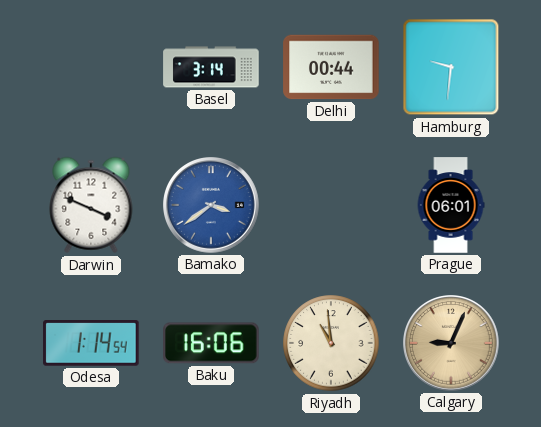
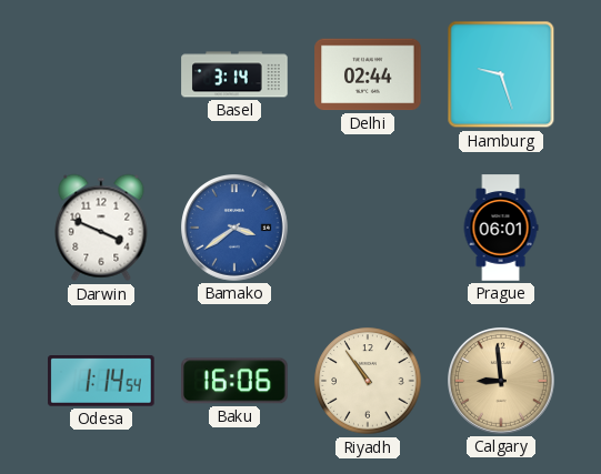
Delhi: 00:44 -> 02:44 (368, 74)
Hamburg: 9:31 -> 9:27 (501, 74)
Riyadh: 10:59 -> 10:54 (368, 381)
Calgary: 9:04 -> 8:59 (502, 382)
